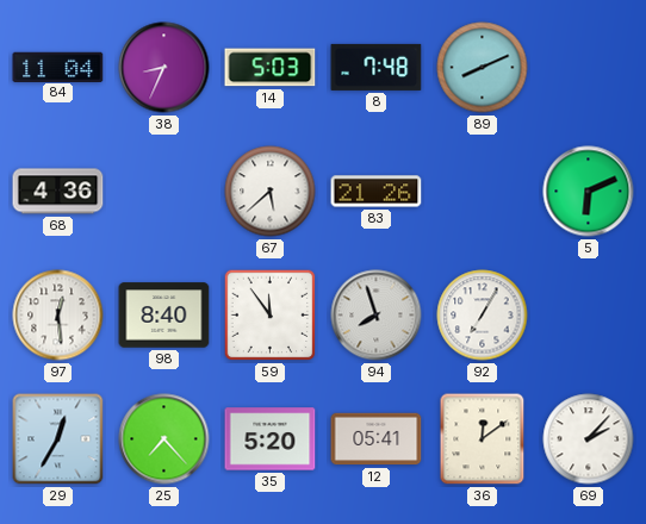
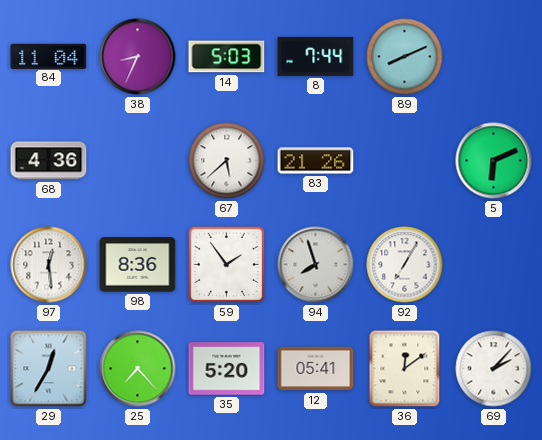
8: 7:48 -> 7:44 (316, 56)
98: 8:40 -> 8:36 (138, 265)
59: 11:54 -> 1:54 (227, 265)
